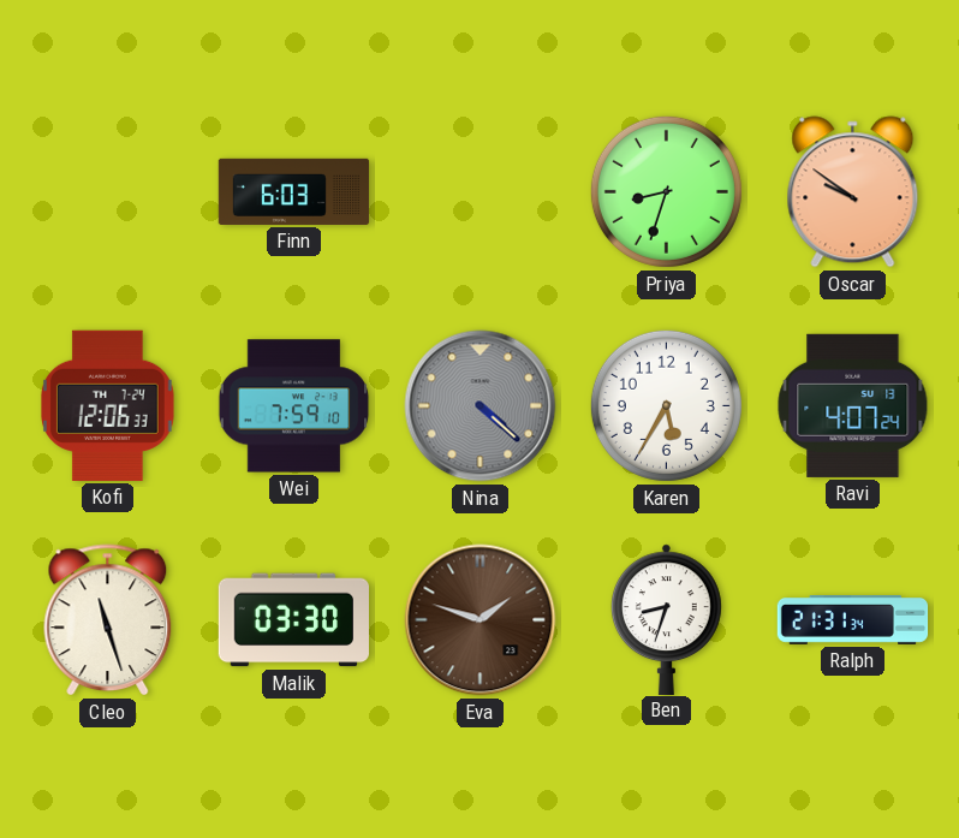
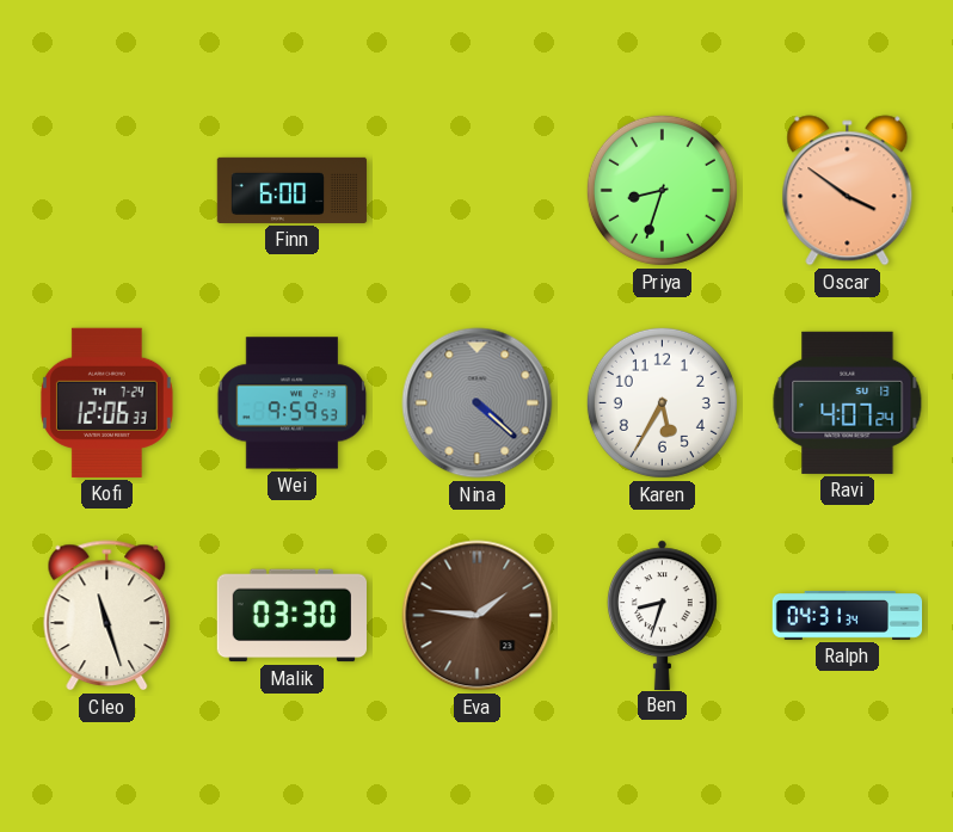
Finn: 6:03 -> 6:00 (293, 190)
Oscar: 9:51 -> 3:51 (848, 191)
Wei: 7:59 -> 9:59 (293, 403)
Eva: 1:48 -> 1:46 (478, 616)
Ralph: 21:31 -> 04:31 (848, 616)
